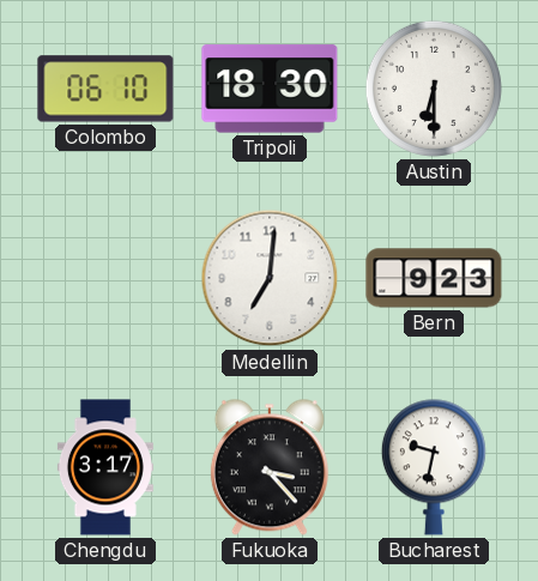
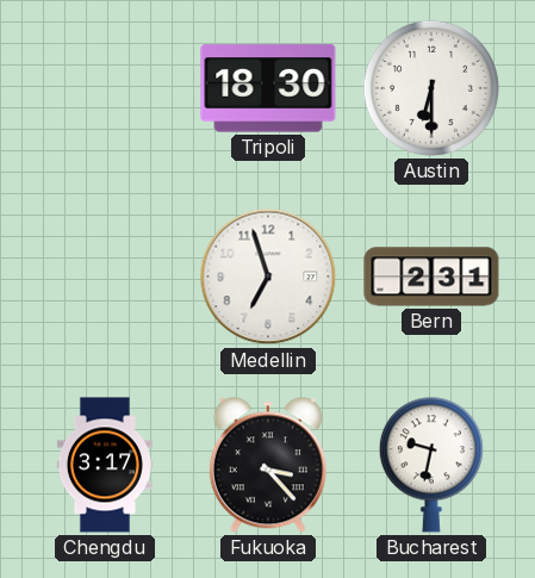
Colombo: 06:10 -> none (105, 89)
Medellin: 7:01 -> 6:57 (268, 276)
Bern: 9:23 -> 2:31 (431, 276)
